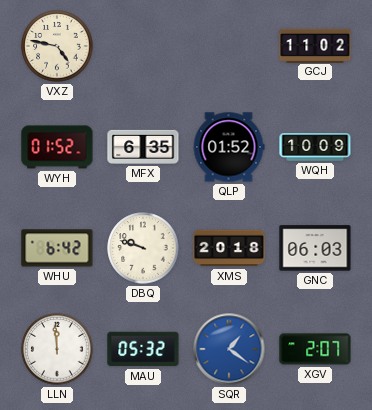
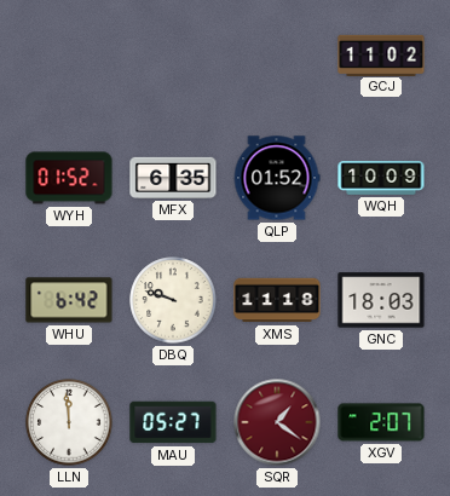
VXZ: 4:47 -> none (57, 46)
XMS: 20:18 -> 11:18 (277, 300)
GNC: 06:03 -> 18:03 (381, 300)
MAU: 05:32 -> 05:27 (173, 422)
SQR dial: blue -> burgundy (277, 422)
